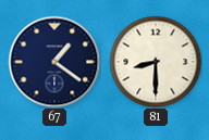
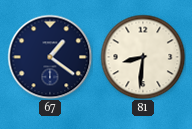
81: 8:30 -> 8:31 (143, 57)
